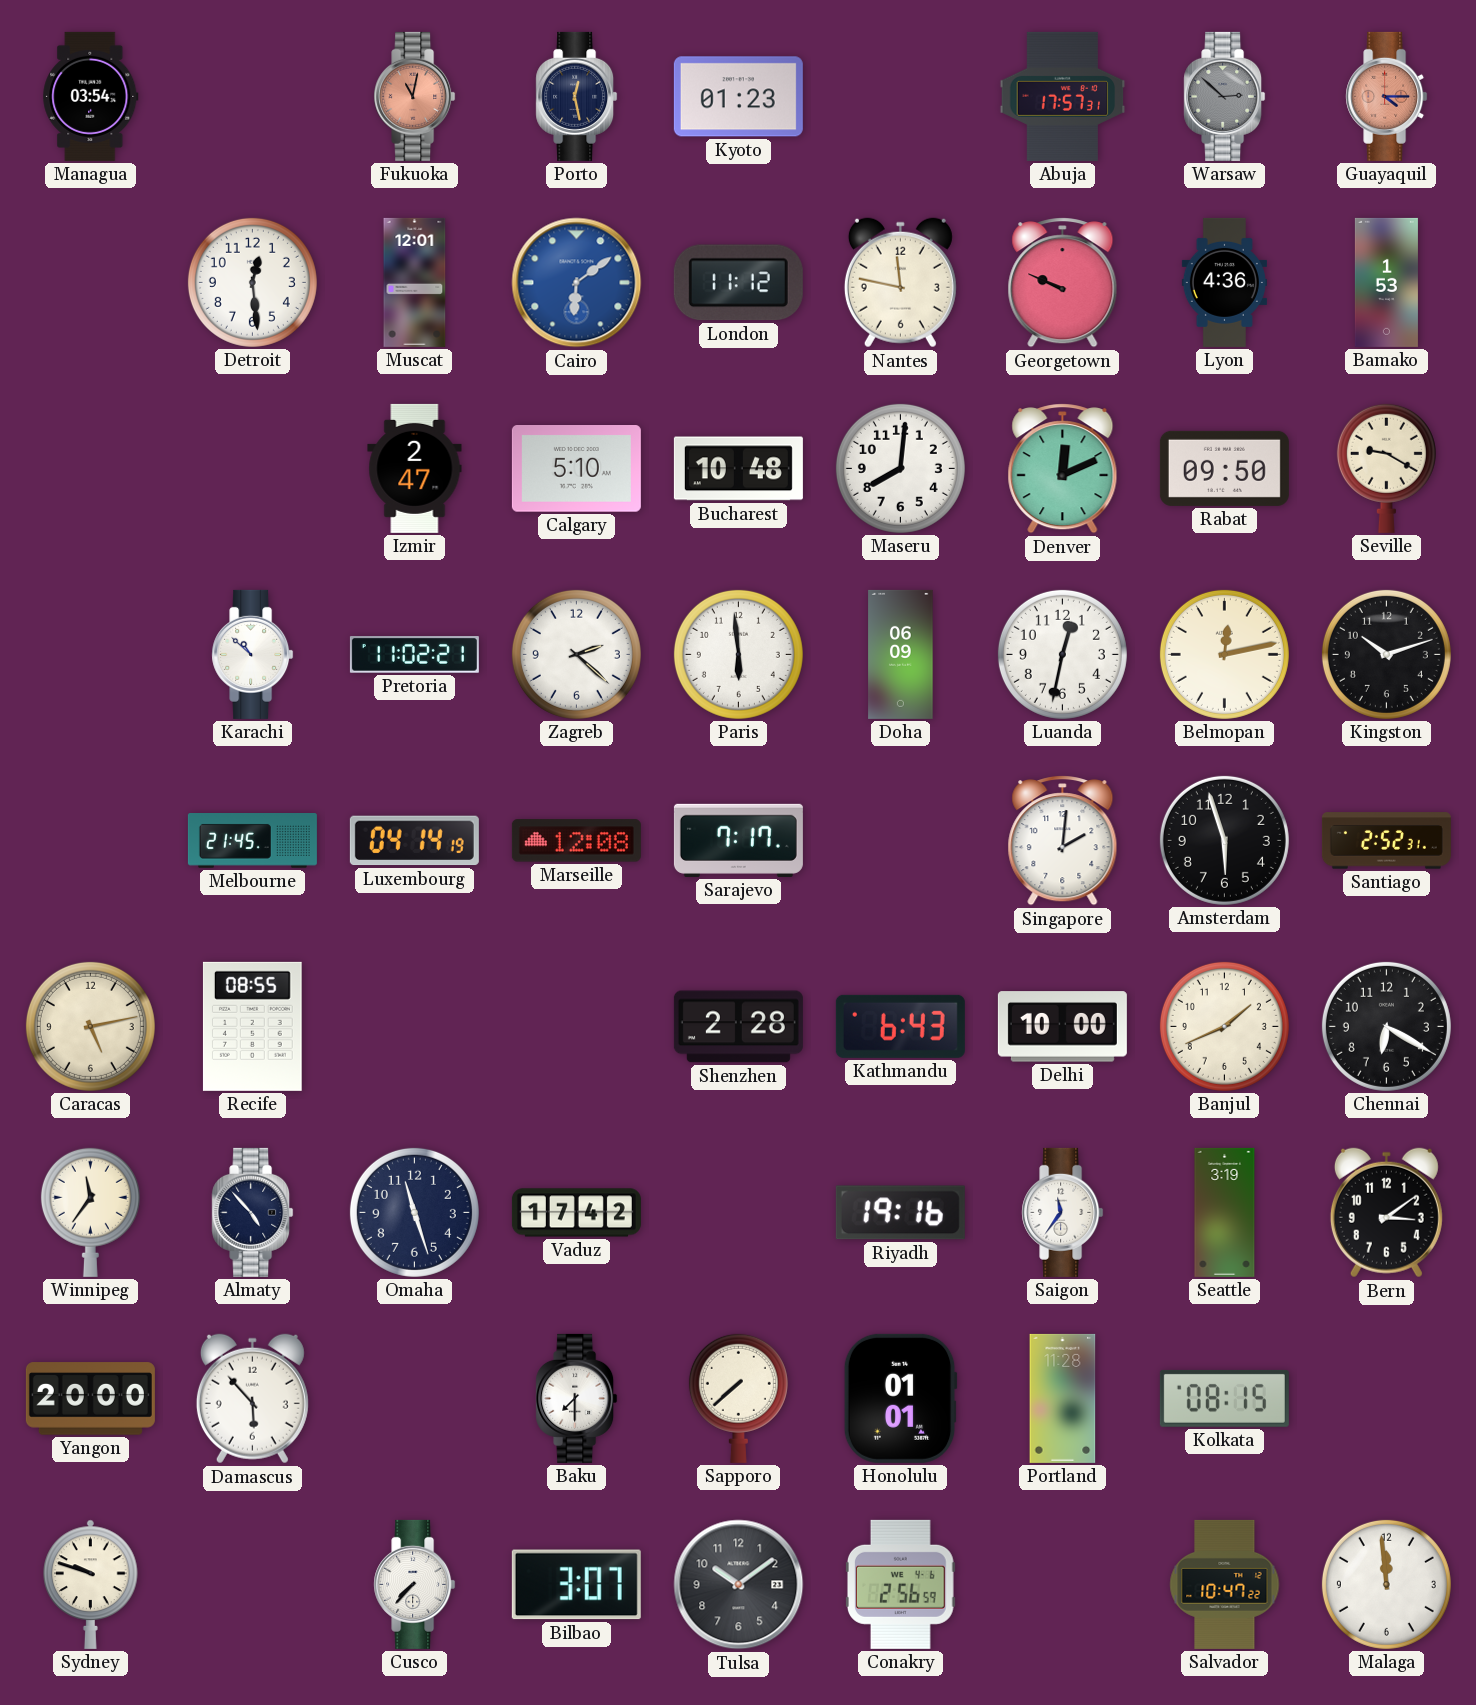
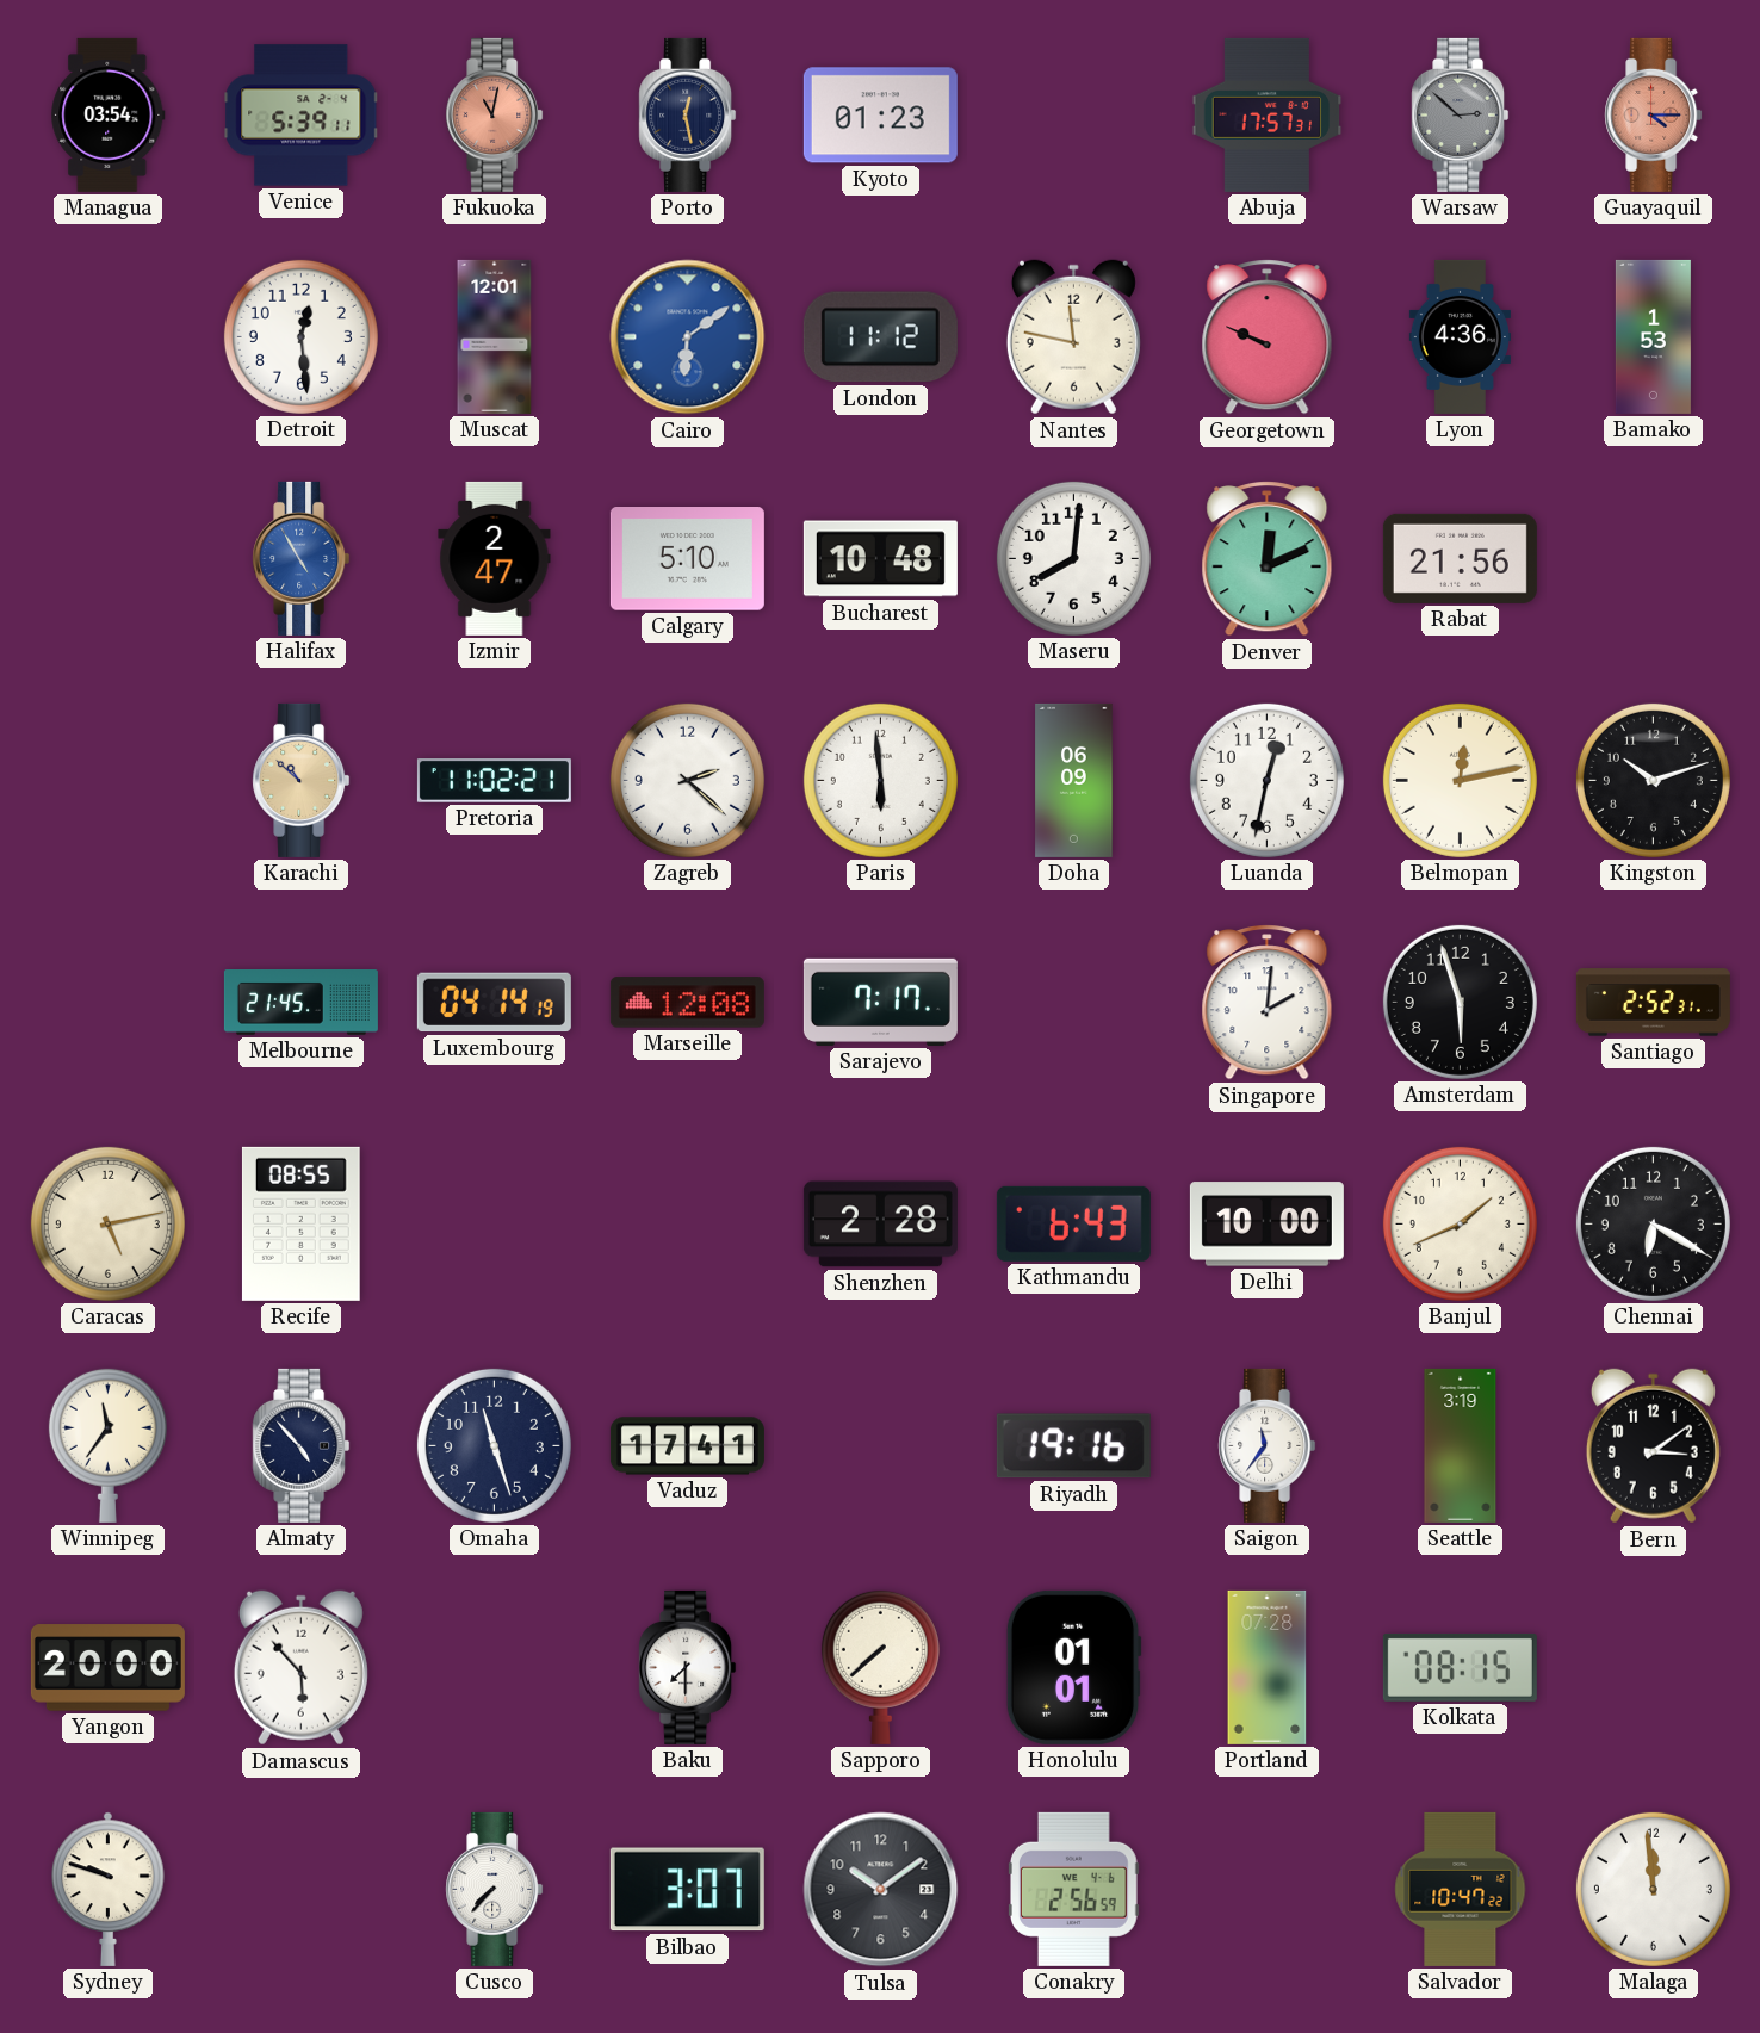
Venice: none -> 5:39 (302, 116)
Halifax: none -> 4:55 (302, 558)
Rabat: 09:50 -> 21:56 (1460, 558)
Seville: 9:20 -> none (1386, 468)
Karachi dial: white -> champagne (302, 780)
Vaduz: 17:42 -> 17:41 (687, 1446)
Portland: 11:28 -> 07:28 (1268, 1667)
